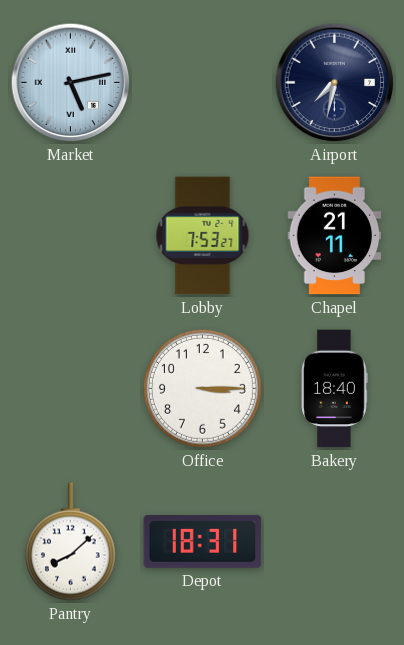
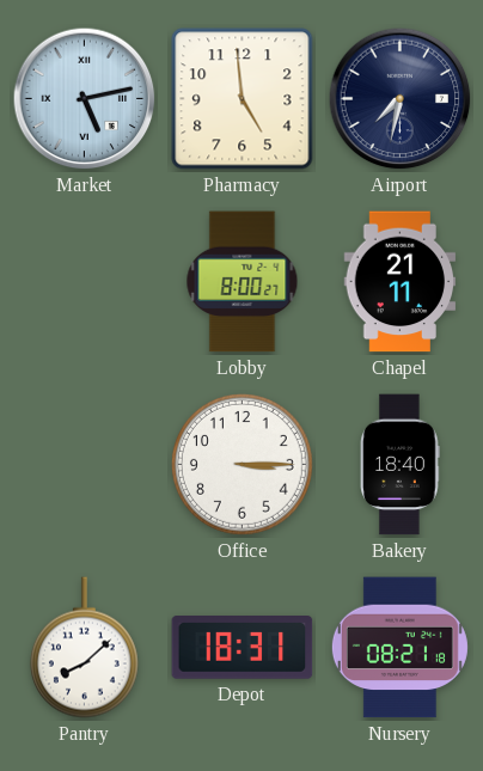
Pharmacy: none -> 4:59 (243, 99)
Lobby: 7:53 -> 8:00 (243, 282)
Nursery: none -> 08:21 (399, 648)
